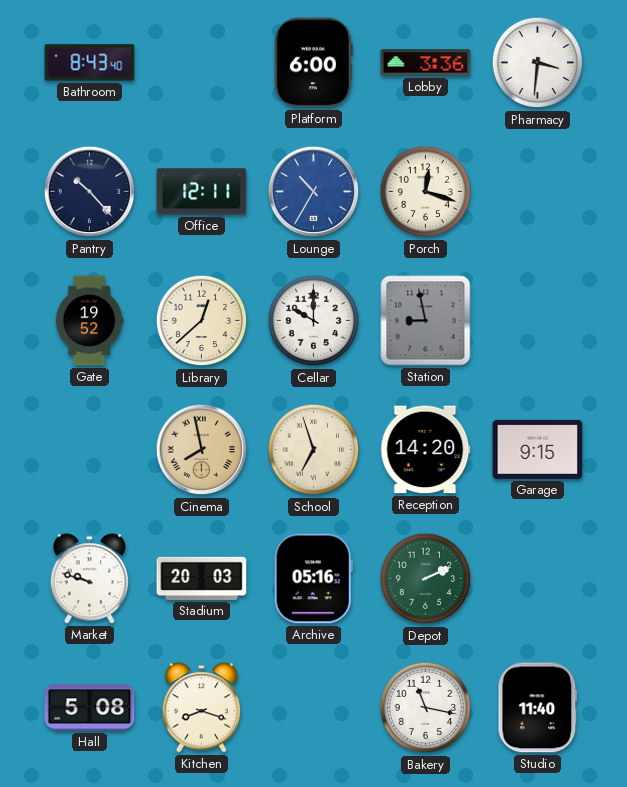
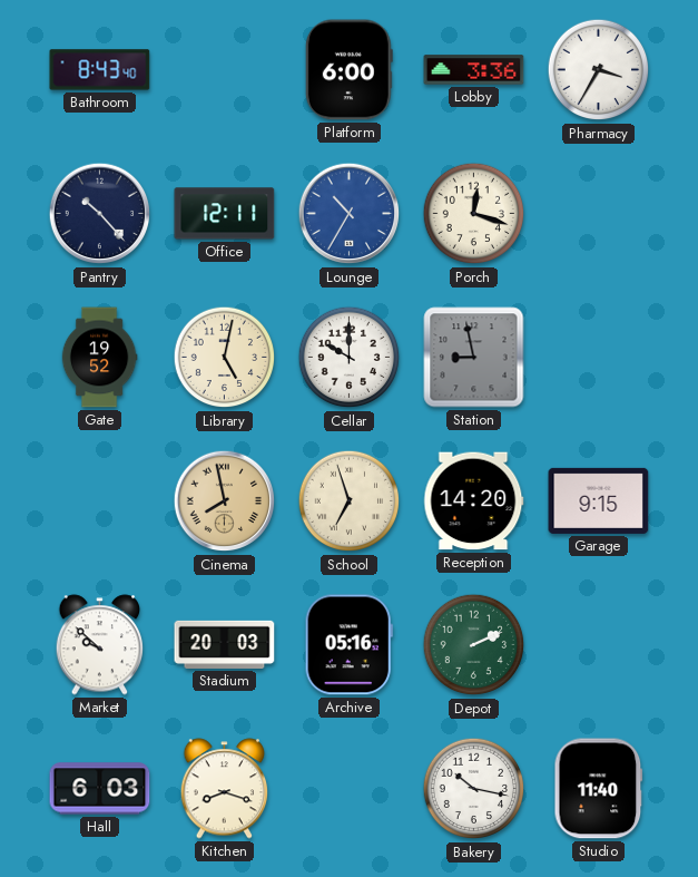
Pharmacy: 3:31 -> 3:35 (599, 70)
Library: 12:38 -> 5:02 (225, 358)
Market: 9:48 -> 9:52 (100, 645)
Hall: 5:08 -> 6:03 (100, 789)
Bakery: 11:17 -> 10:17 (474, 789)
